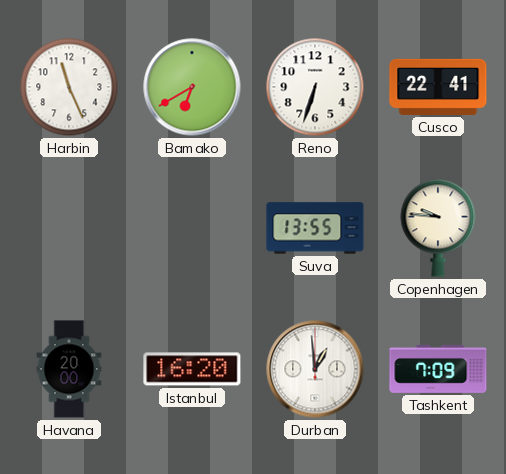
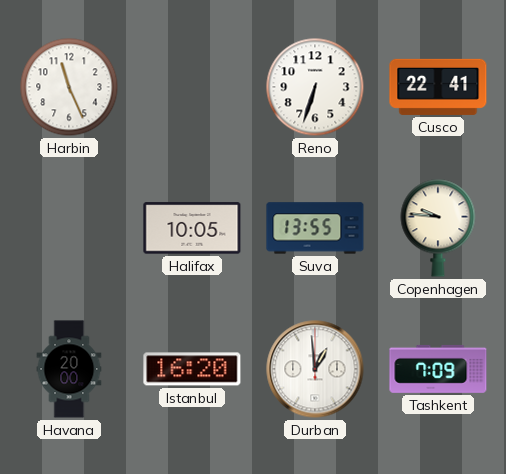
Bamako: 6:40 -> none (192, 87)
Halifax: none -> 10:05 (192, 228)
